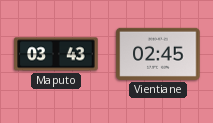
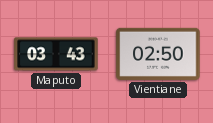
Vientiane: 02:45 -> 02:50 (158, 54)
